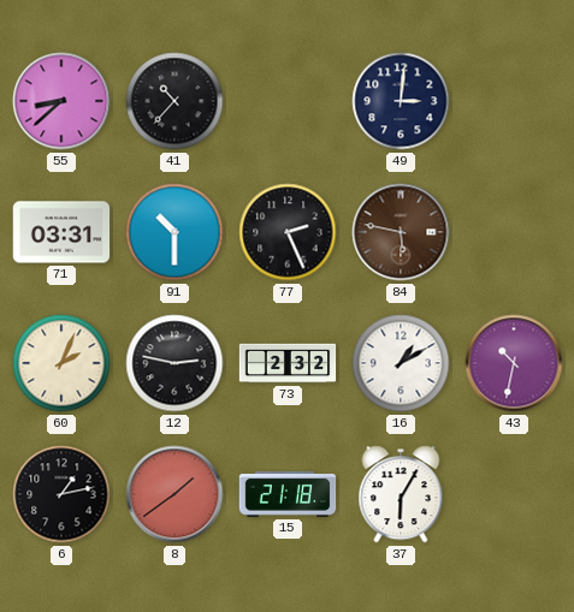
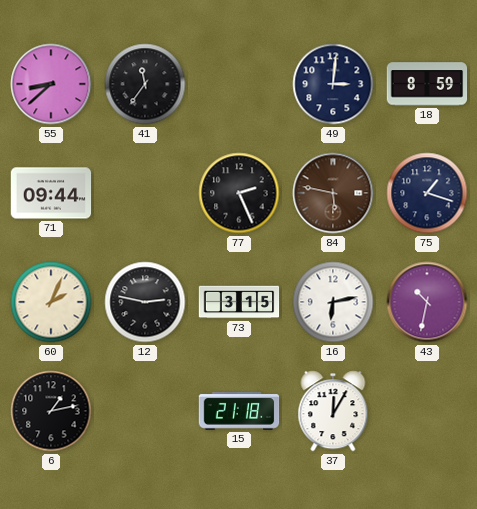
41: 10:37 -> 11:36 (145, 84)
18: none -> 8:59 (427, 84)
71: 03:31 -> 09:44 (51, 193)
91: 10:30 -> none (174, 232)
75: none -> 1:18 (427, 193)
73: 2:32 -> 3:15 (239, 302)
16: 1:10 -> 6:13 (333, 302)
8: 1:39 -> none (174, 494)
37: 6:05 -> 12:05 (333, 411)
